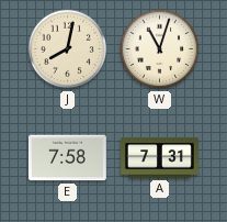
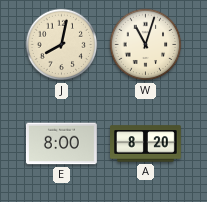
E: 7:58 -> 8:00 (62, 144)
A: 7:31 -> 8:20 (146, 144)
